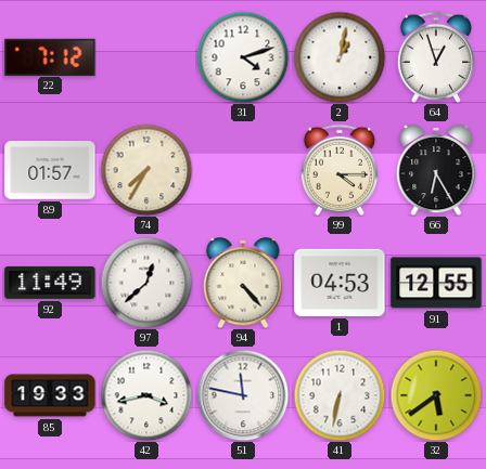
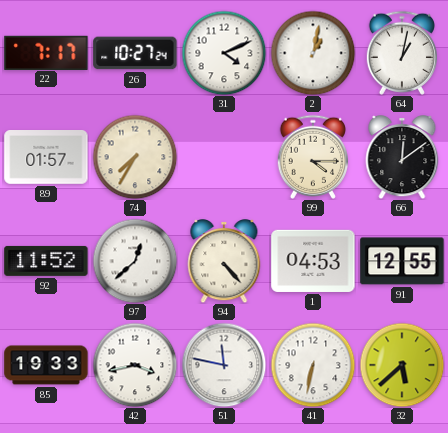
22: 7:12 -> 7:17 (46, 52)
26: none -> 10:27 (135, 53)
31: 4:12 -> 4:11 (224, 53)
64: 12:57 -> 1:02 (402, 53)
66: 6:25 -> 12:09 (402, 158)
92: 11:49 -> 11:52 (46, 261)
32: 5:39 -> 5:38 (402, 365)
